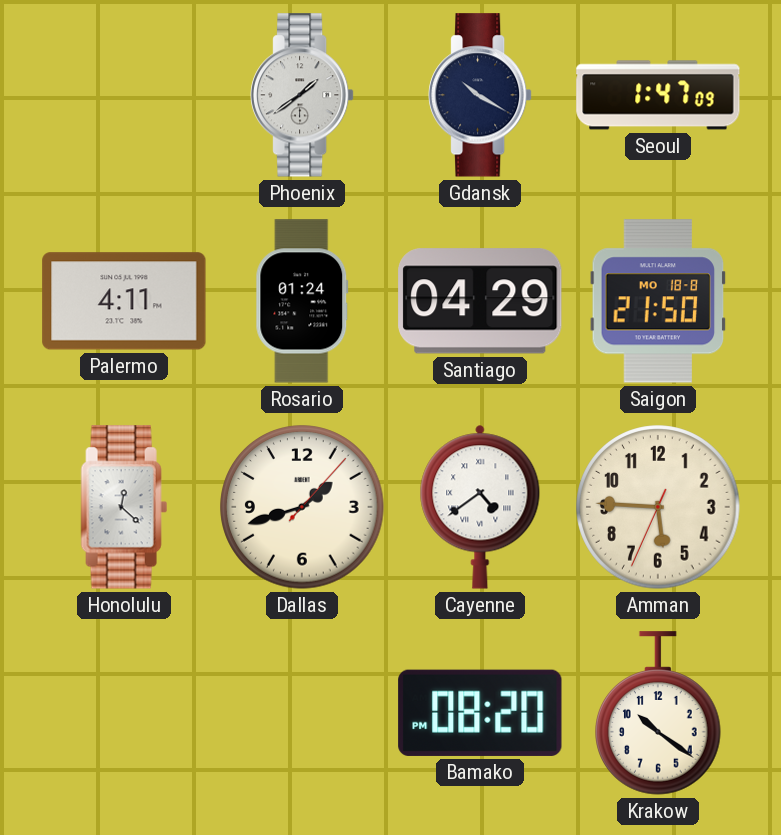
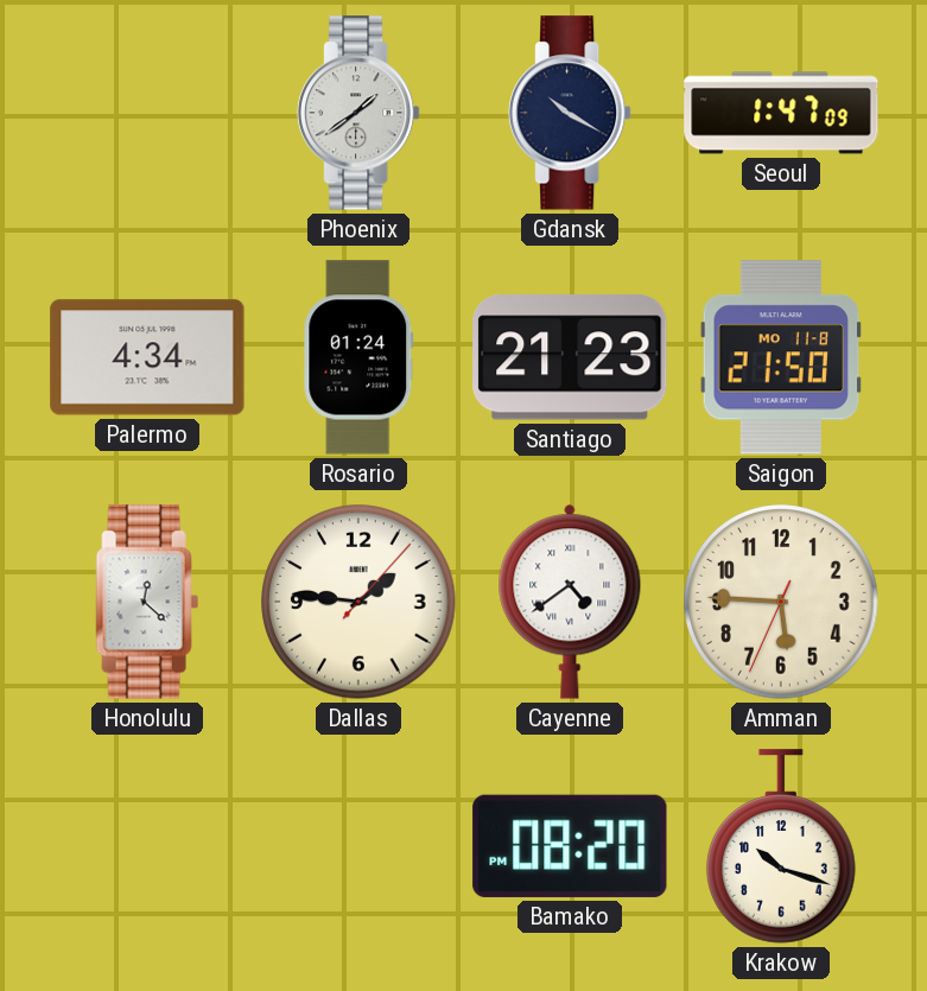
Palermo: 4:11 -> 4:34 (147, 357)
Santiago: 04:29 -> 21:23 (570, 357)
Saigon date: MO 18-8 -> MO 11-8 (781, 357)
Dallas: 1:42 -> 1:46 (358, 602)
Krakow: 10:21 -> 10:18 (782, 846)
